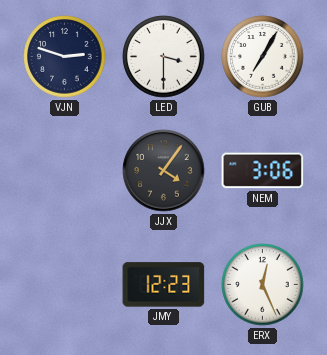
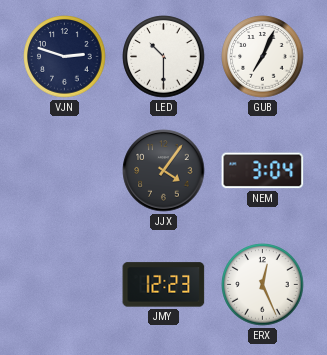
LED: 3:30 -> 10:30 (164, 57)
GUB: 7:05 -> 7:04 (263, 57)
NEM: 3:06 -> 3:04 (263, 171)
